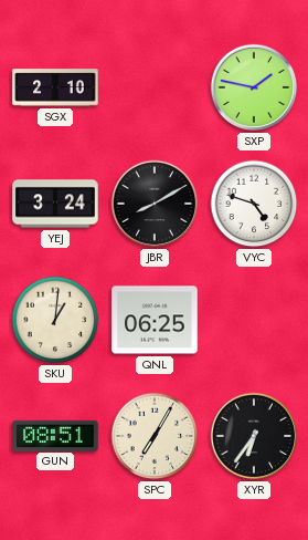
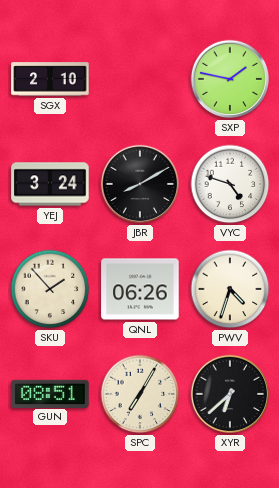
SKU: 1:01 -> 1:53 (50, 289)
QNL: 06:25 -> 06:26 (140, 289)
PWV: none -> 4:33 (230, 289)
XYR: 6:36 -> 6:38 (230, 394)
